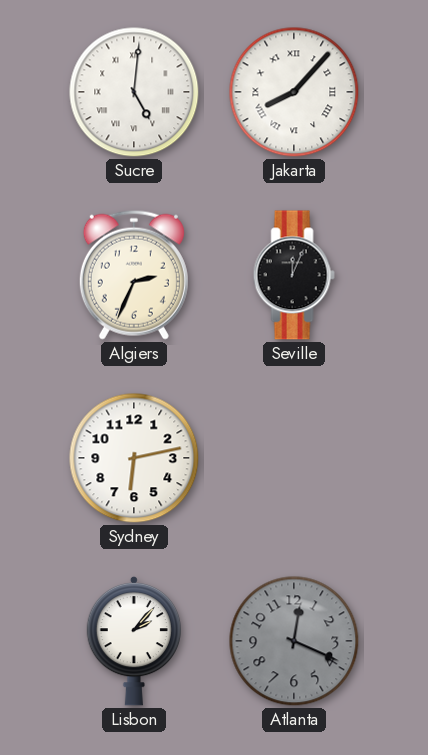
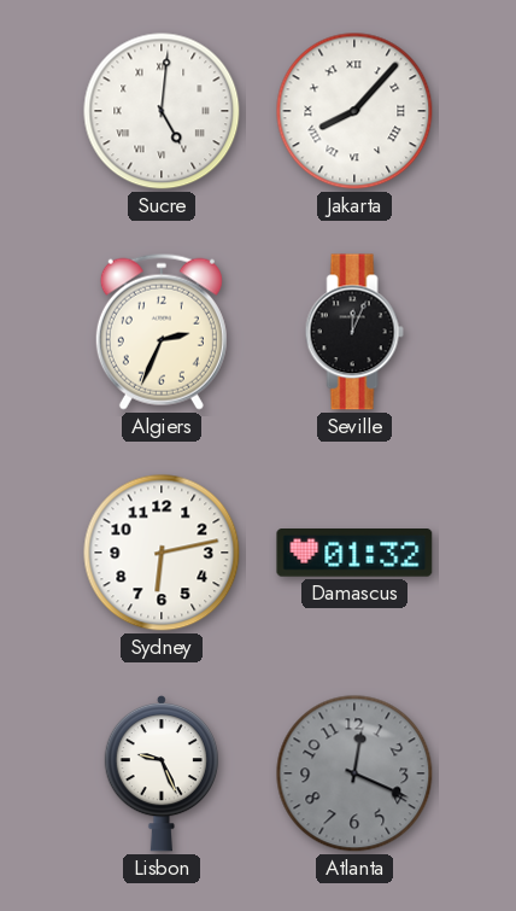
Damascus: none -> 01:32 (354, 554)
Lisbon: 2:07 -> 9:26 (160, 773)
